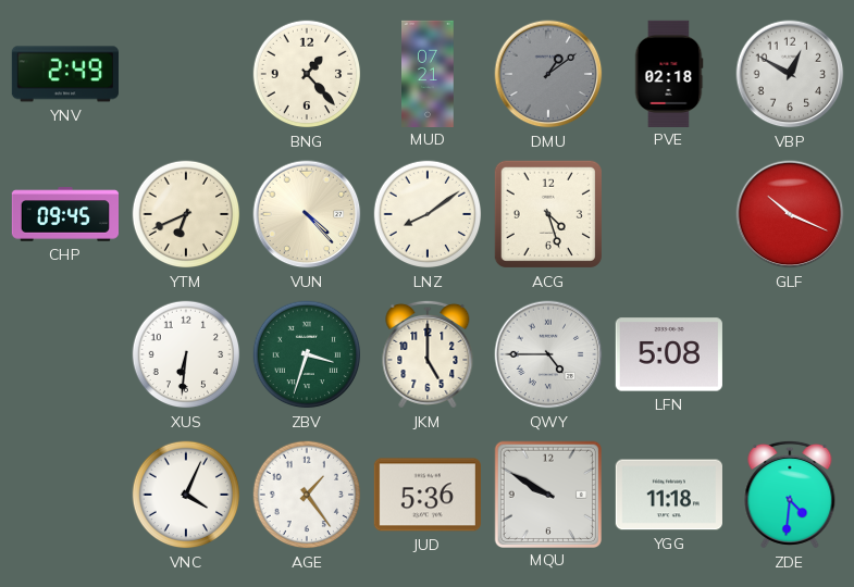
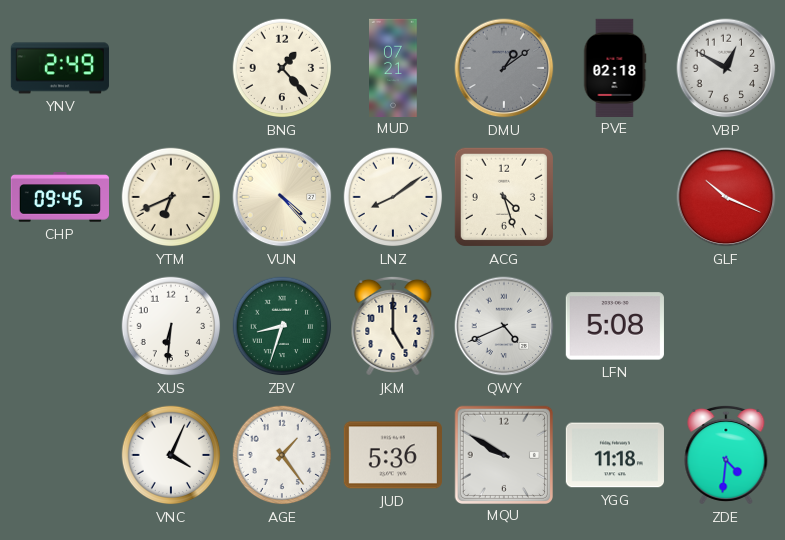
ZBV: 3:33 -> 8:33 (282, 326)
QWY: 4:45 -> 4:41 (504, 326)
